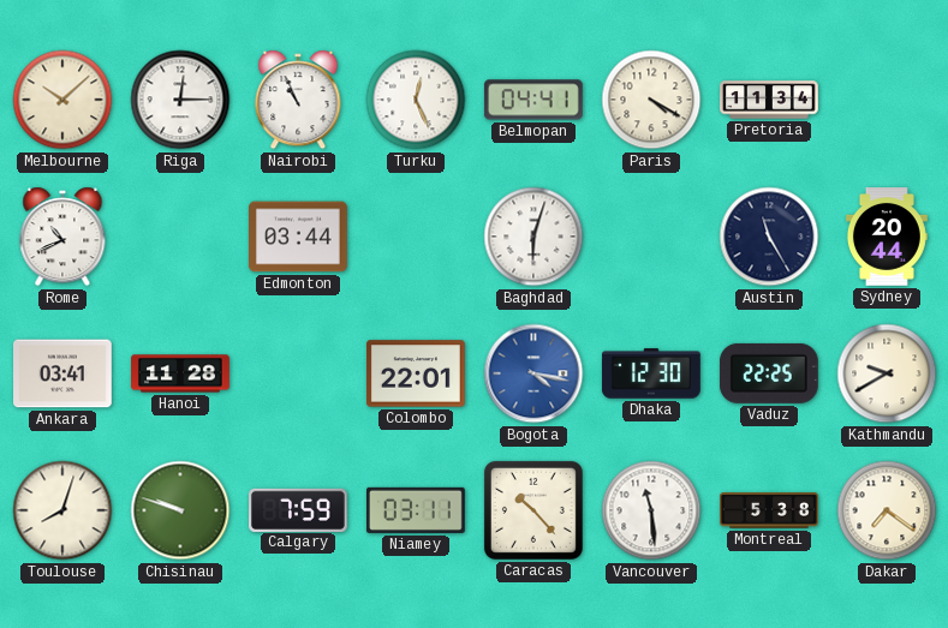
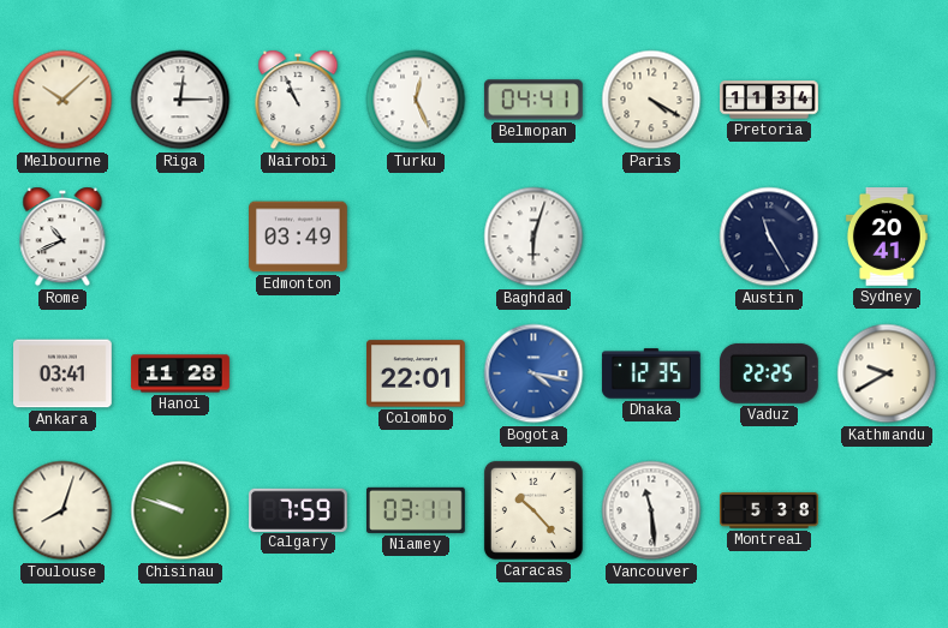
Edmonton: 03:44 -> 03:49 (299, 237)
Sydney: 20:44 -> 20:41 (887, 238)
Dhaka: 12:30 -> 12:35 (651, 373)
Dakar: 7:21 -> none (887, 510)
